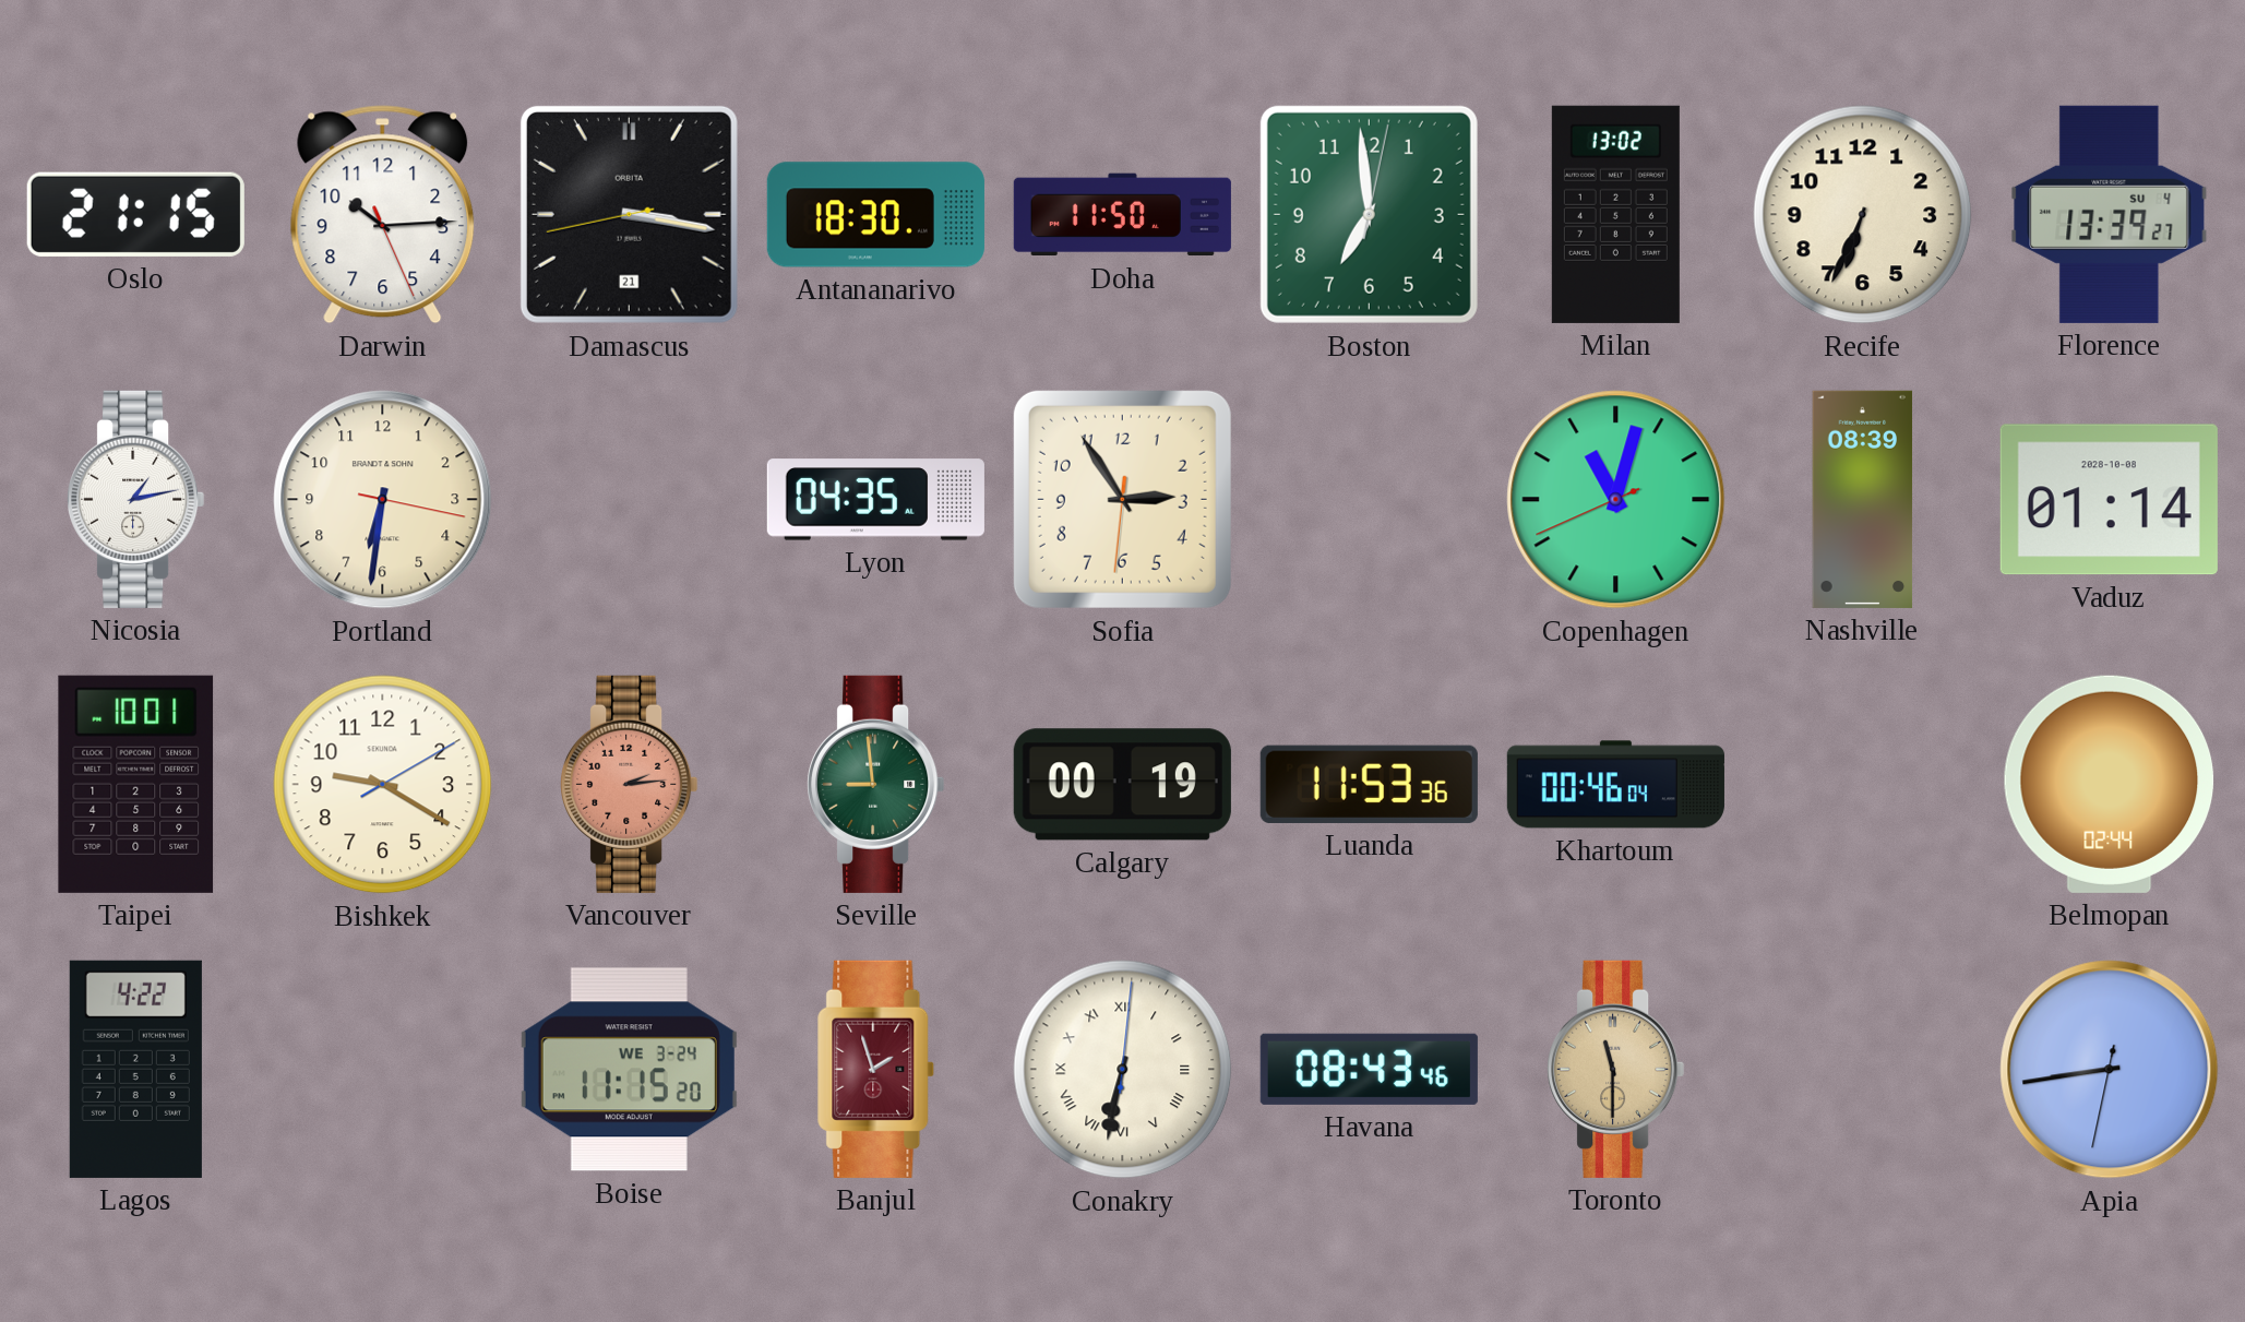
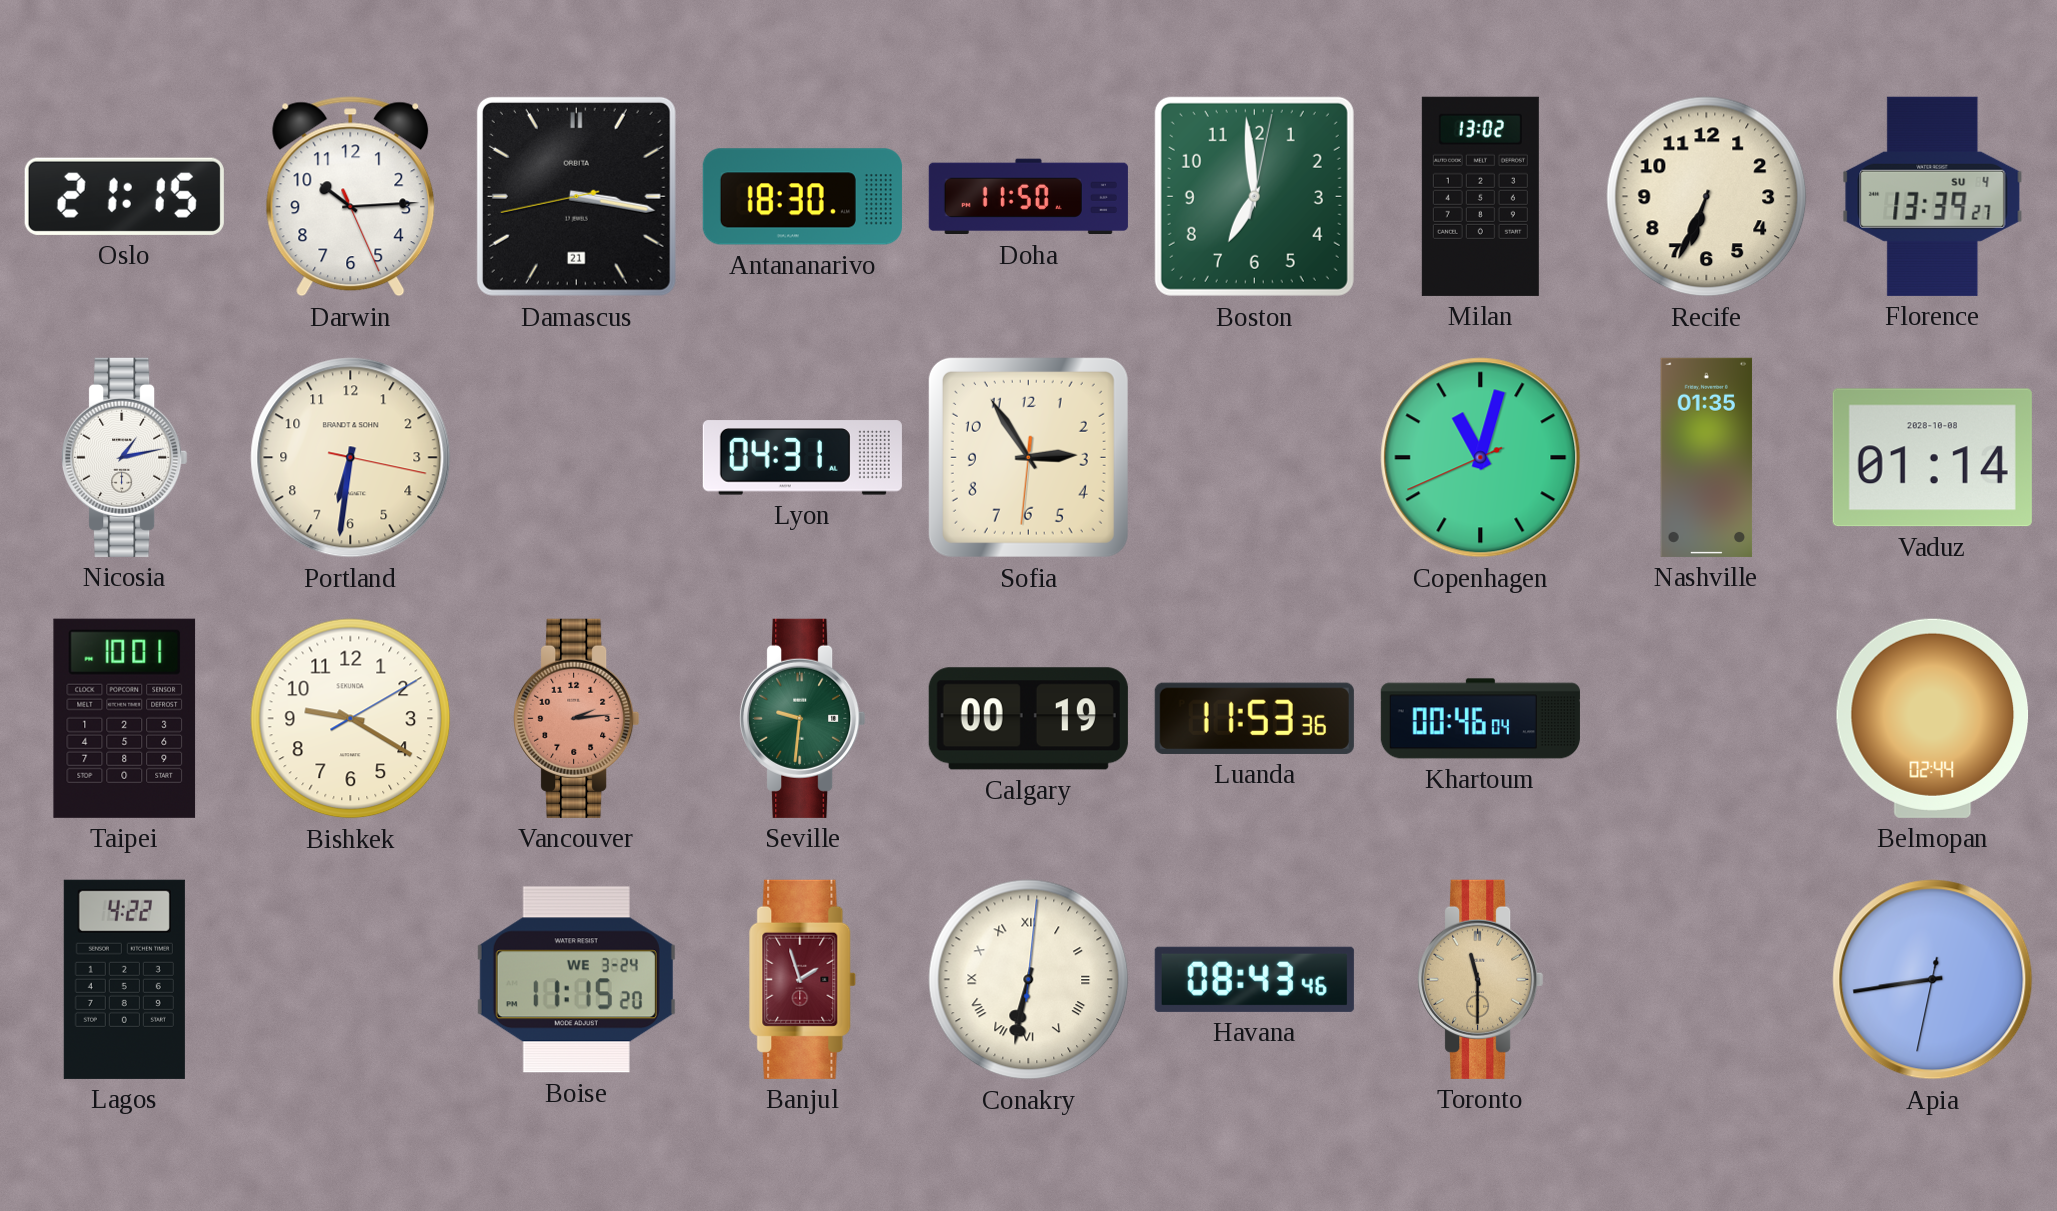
Lyon: 04:35 -> 04:31 (802, 458)
Nashville: 08:39 -> 01:35 (1707, 457)
Seville: 8:59 -> 9:31 (803, 718)
